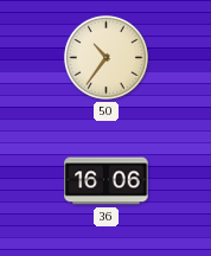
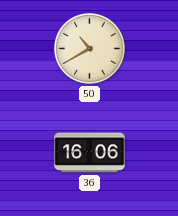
50: 10:36 -> 10:40 (89, 48)
